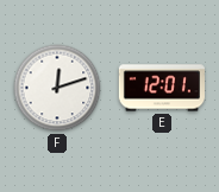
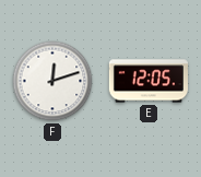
E: 12:01 -> 12:05 (149, 81)
